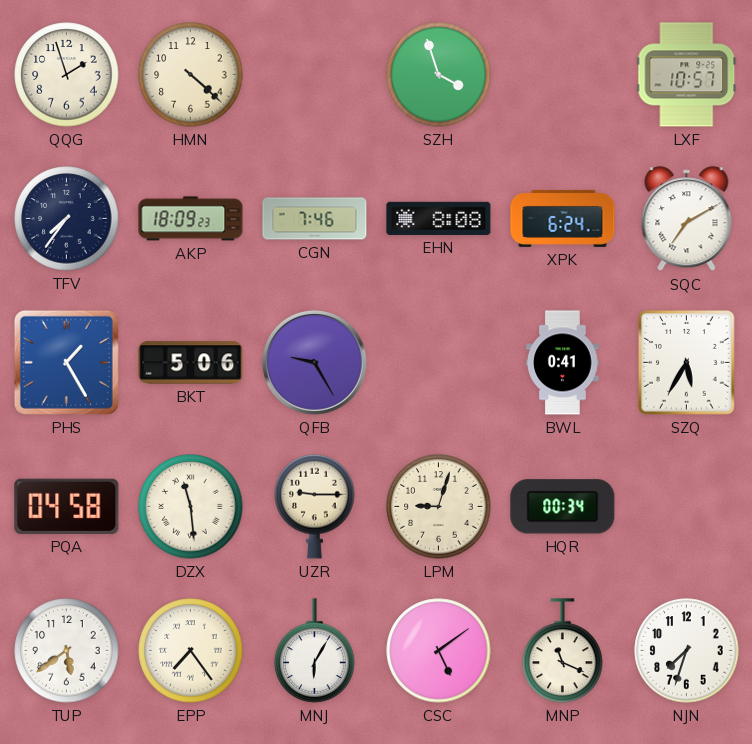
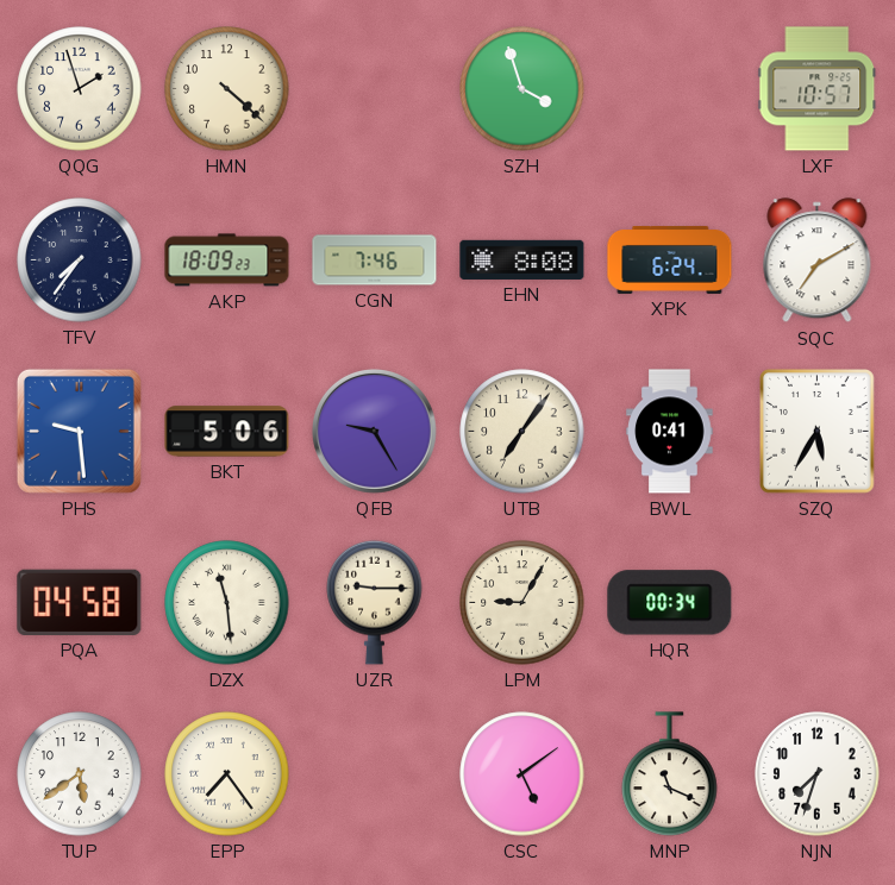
PHS: 1:25 -> 9:29 (79, 431)
UTB: none -> 7:06 (522, 432)
LPM: 9:03 -> 9:05 (522, 603)
MNJ: 6:05 -> none (315, 651)
